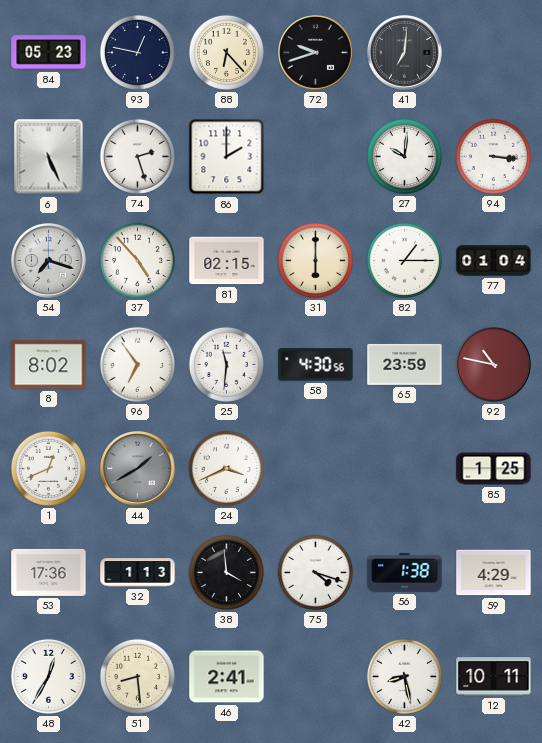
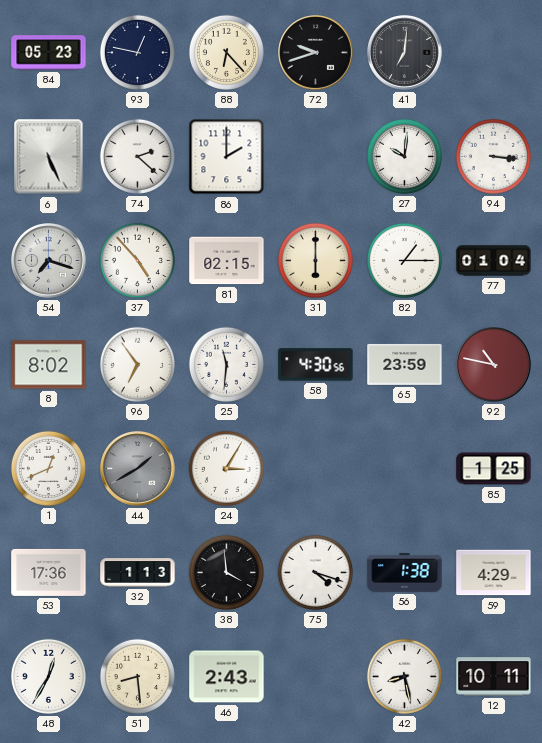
74: 2:27 -> 2:22 (137, 156)
24: 3:41 -> 3:05 (226, 468)
46: 2:41 -> 2:43 (227, 677)
